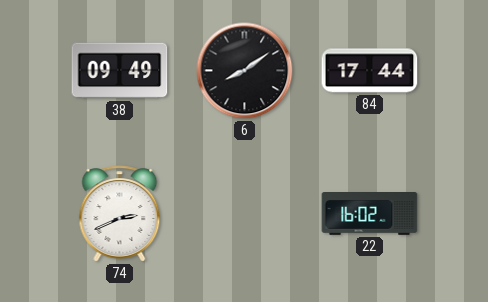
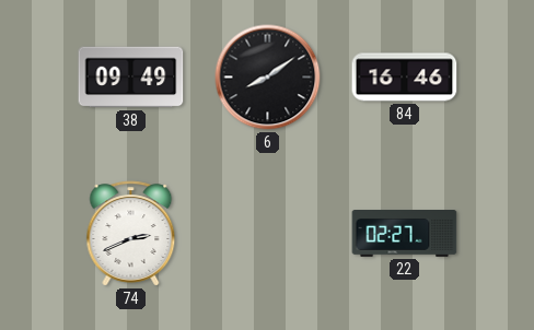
84: 17:44 -> 16:46 (405, 78)
22: 16:02 -> 02:27 (405, 234)
